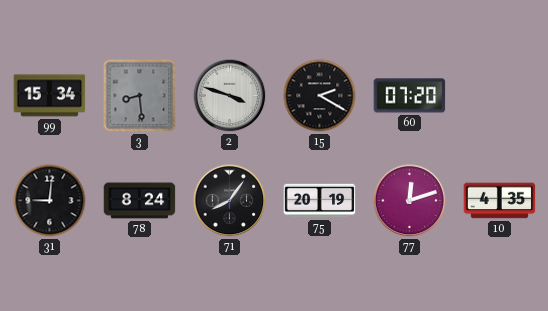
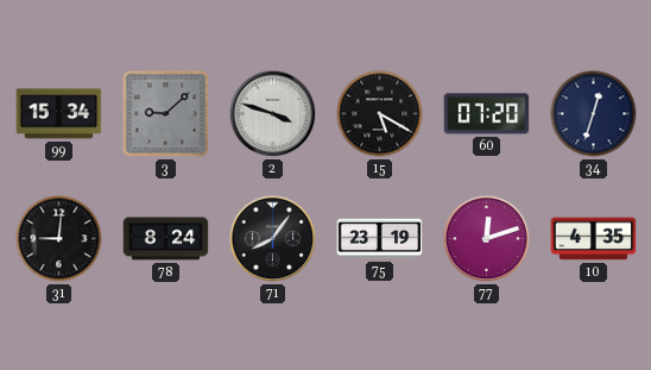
3: 8:29 -> 9:08 (166, 114)
15: 2:20 -> 5:20 (380, 114)
34: none -> 12:33 (594, 114)
75: 20:19 -> 23:19 (380, 239)
